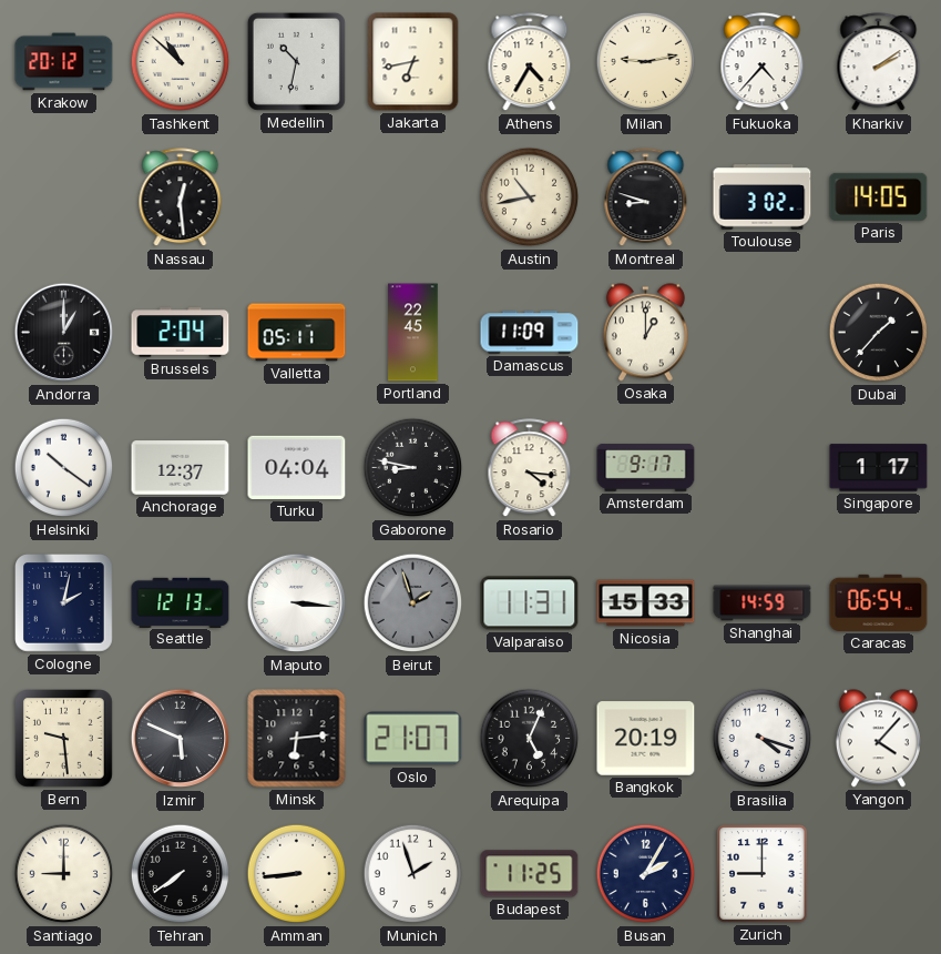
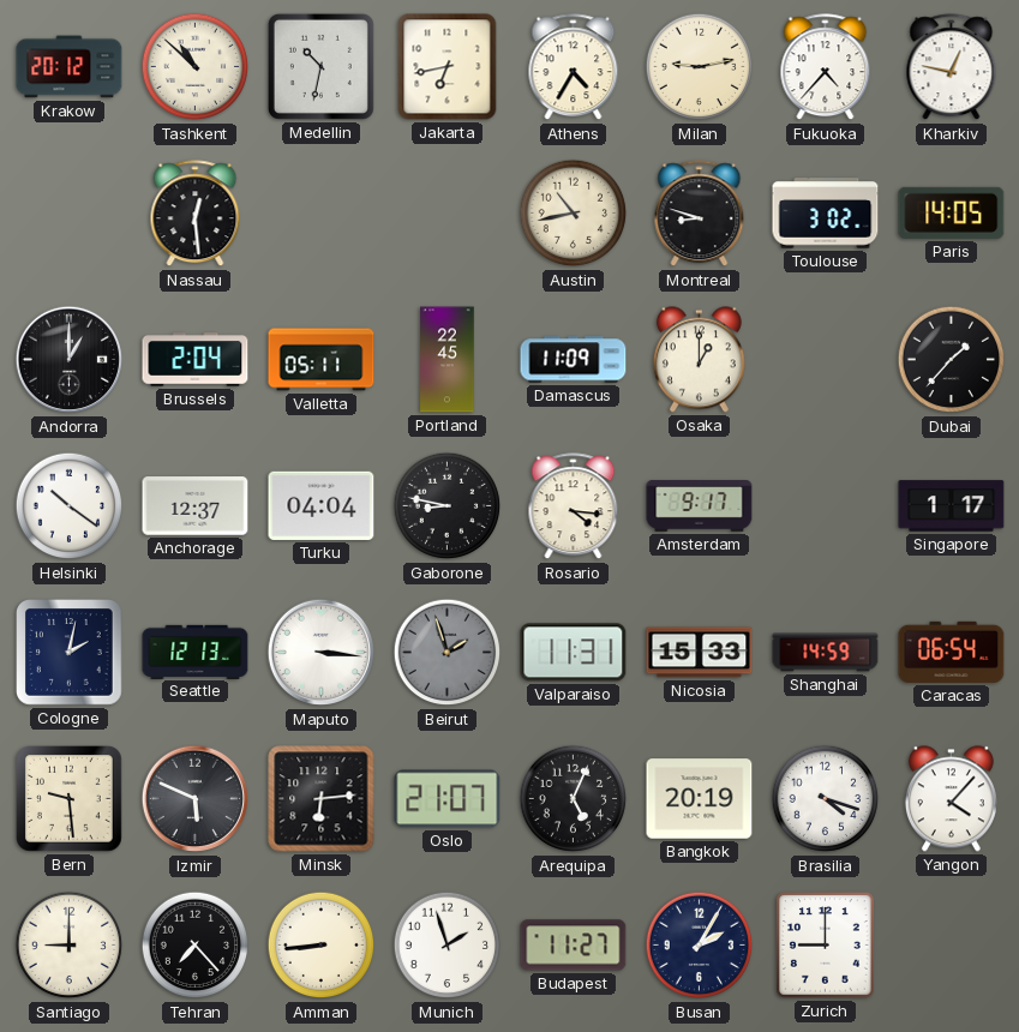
Kharkiv: 2:09 -> 12:47 (952, 67)
Tehran: 7:39 -> 7:23 (196, 946)
Budapest: 11:25 -> 11:27 (574, 946)
